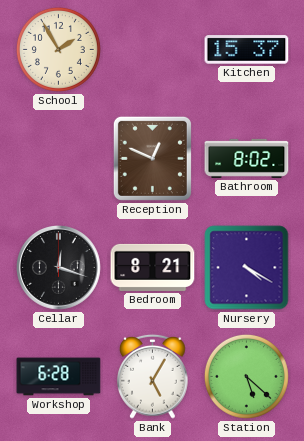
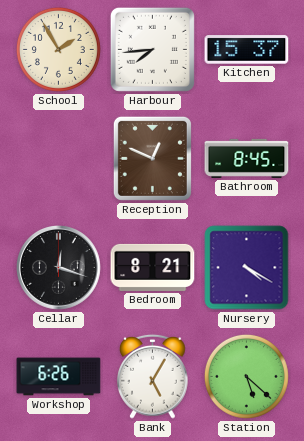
Harbour: none -> 7:44 (152, 49)
Bathroom: 8:02 -> 8:45 (247, 158)
Workshop: 6:28 -> 6:26 (59, 377)
